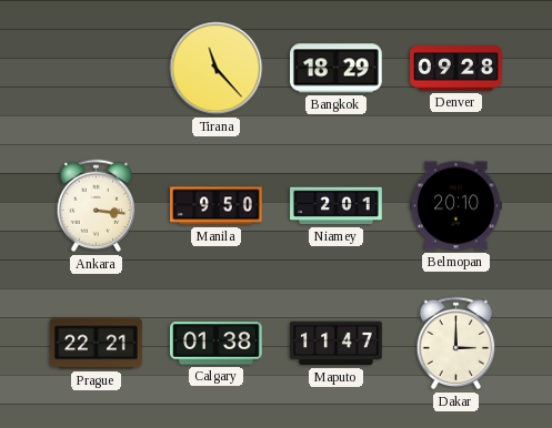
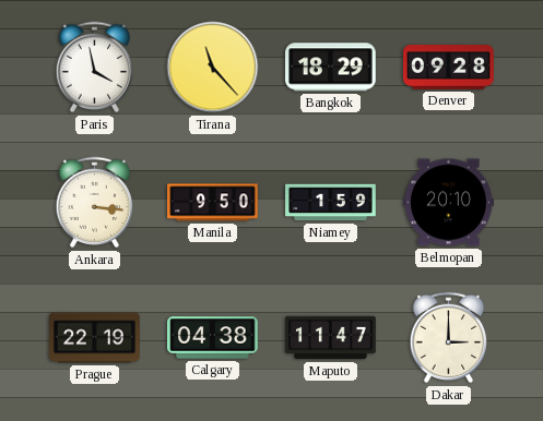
Paris: none -> 3:58 (95, 68)
Niamey: 2:01 -> 1:59 (331, 203)
Prague: 22:21 -> 22:19 (95, 338)
Calgary: 01:38 -> 04:38 (213, 338)
